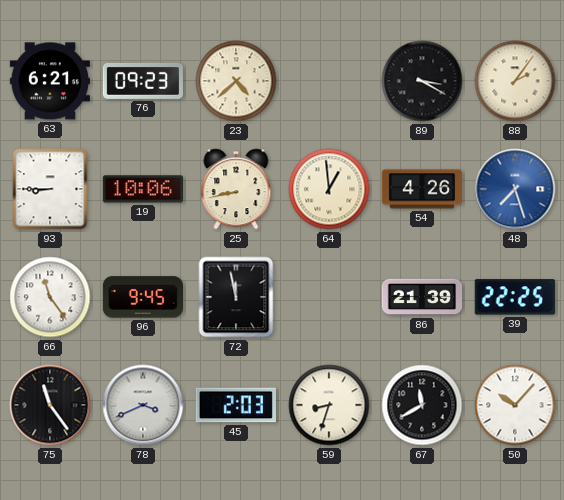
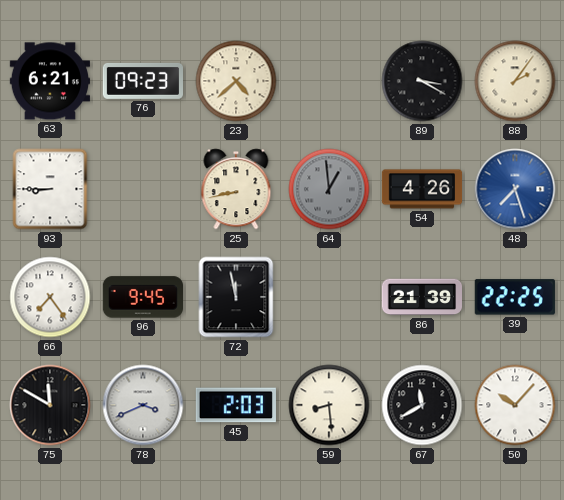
19: 10:06 -> none (142, 189)
64 dial: cream -> grey (329, 189)
66: 11:24 -> 7:24 (50, 297)
75: 11:24 -> 11:50 (50, 405)
59: 8:33 -> 8:29 (329, 405)
